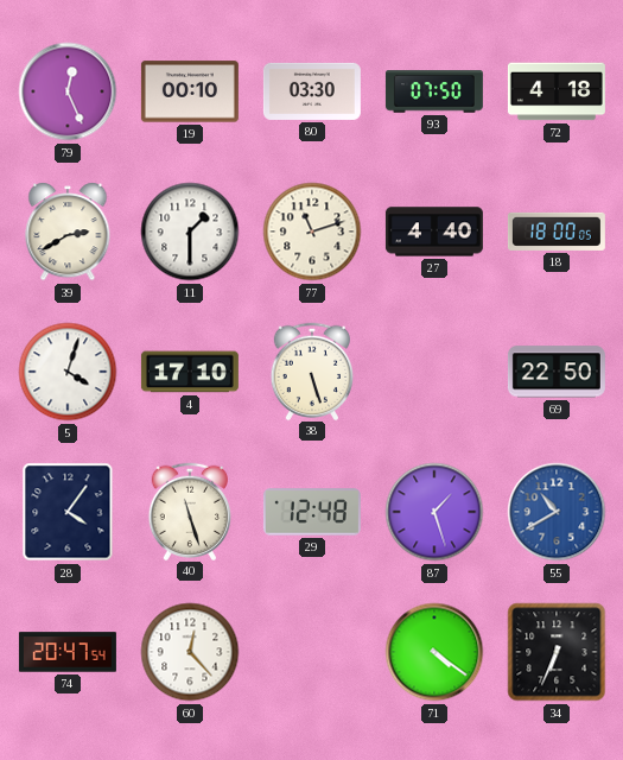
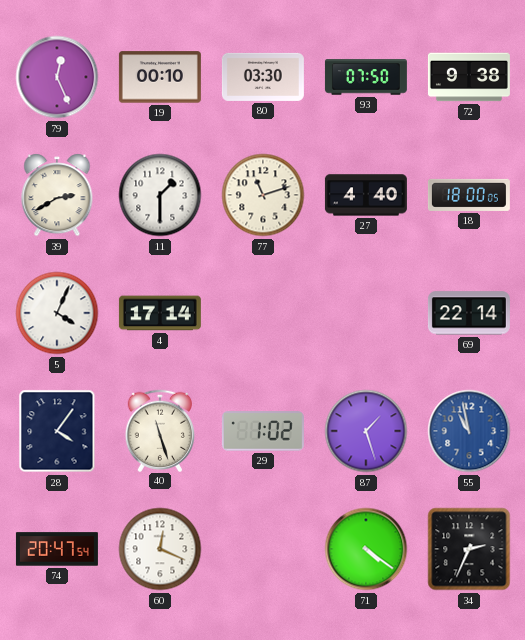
72: 4:18 -> 9:38 (469, 77)
5: 4:03 -> 4:04 (57, 313)
4: 17:10 -> 17:14 (160, 313)
38: 5:27 -> none (312, 370)
69: 22:50 -> 22:14 (469, 313)
29: 12:48 -> 1:02 (263, 431)
55: 10:40 -> 10:58 (469, 431)
60: 12:23 -> 12:19 (160, 549)
34: 6:34 -> 2:34 (469, 549)
